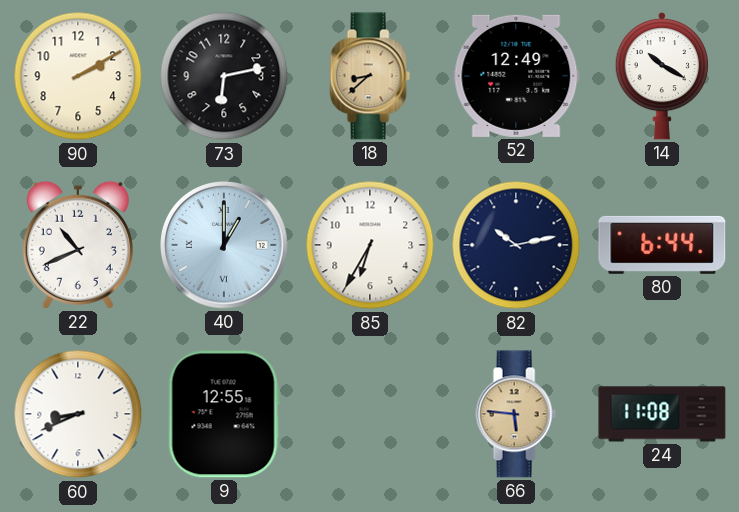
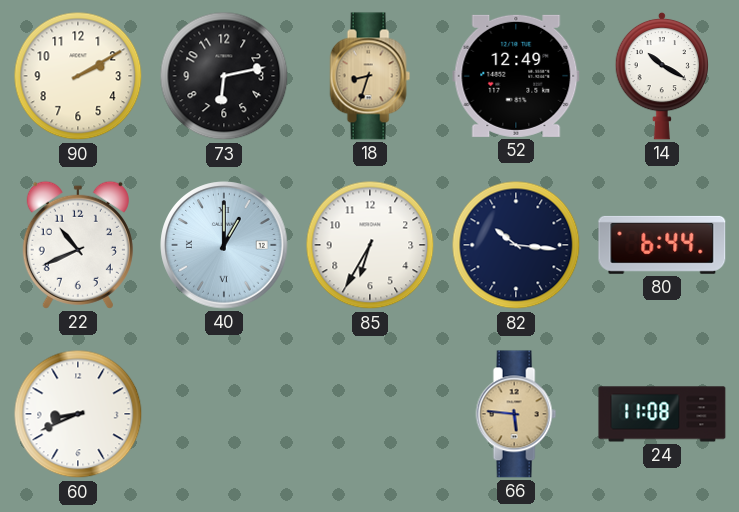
18: 8:38 -> 8:33 (370, 76)
82: 10:13 -> 10:16 (516, 245)
9: 12:55 -> none (224, 414)
